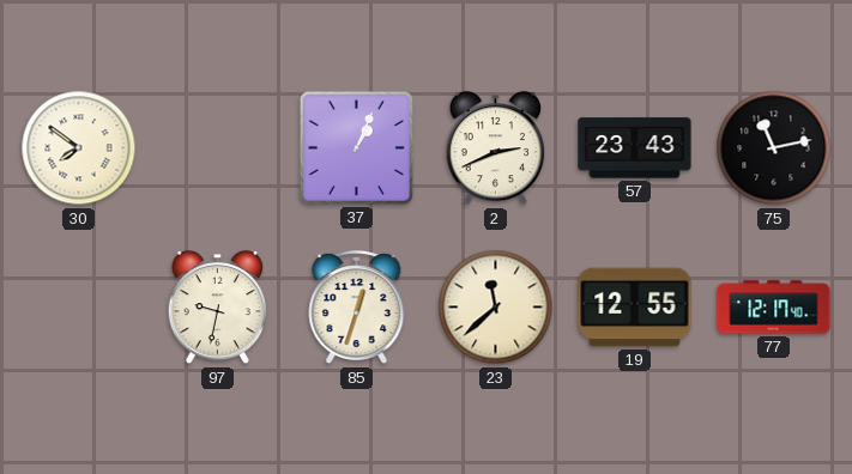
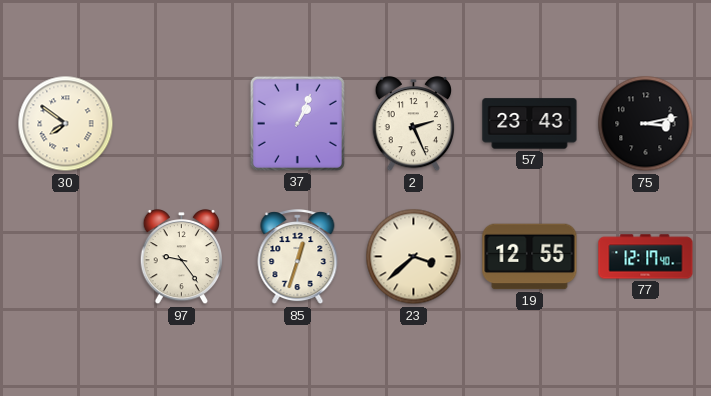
2: 2:41 -> 2:26 (414, 125)
75: 11:13 -> 3:13 (646, 124)
97: 9:32 -> 9:24 (182, 258)
23: 11:38 -> 3:38 (414, 257)
